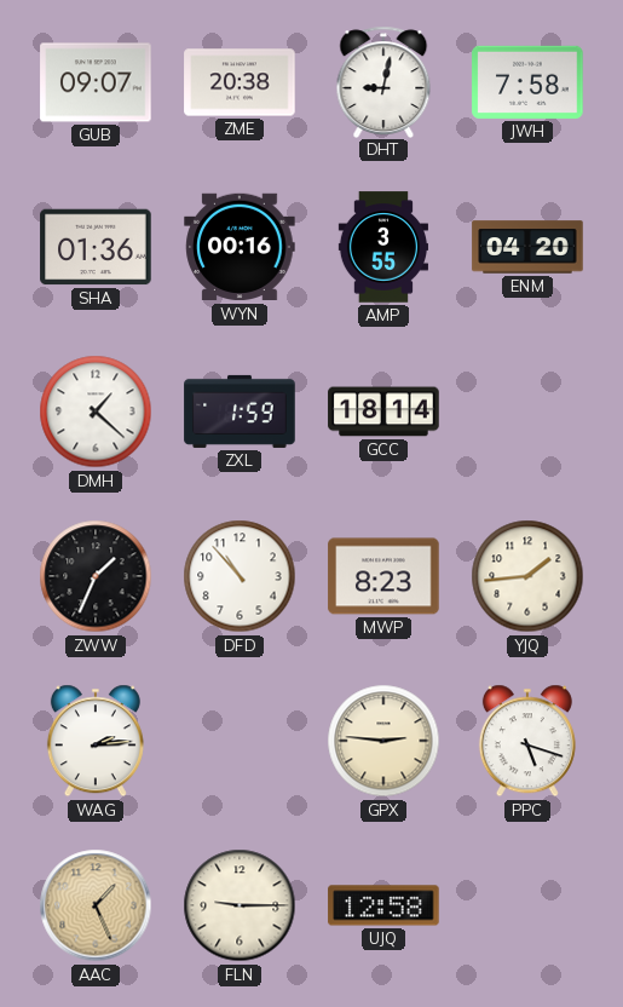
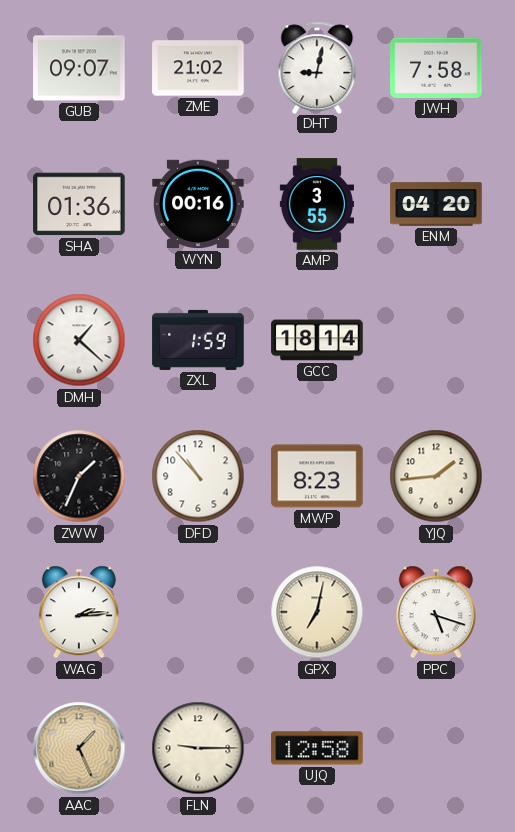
ZME: 20:38 -> 21:02 (198, 68)
GPX: 2:46 -> 7:02 (317, 612)
